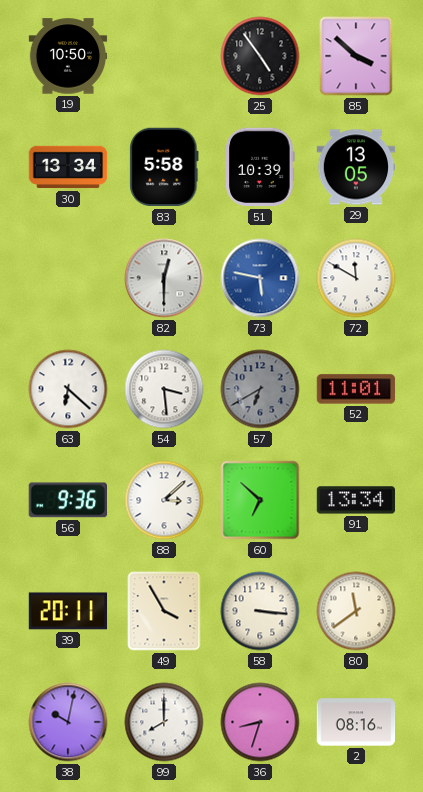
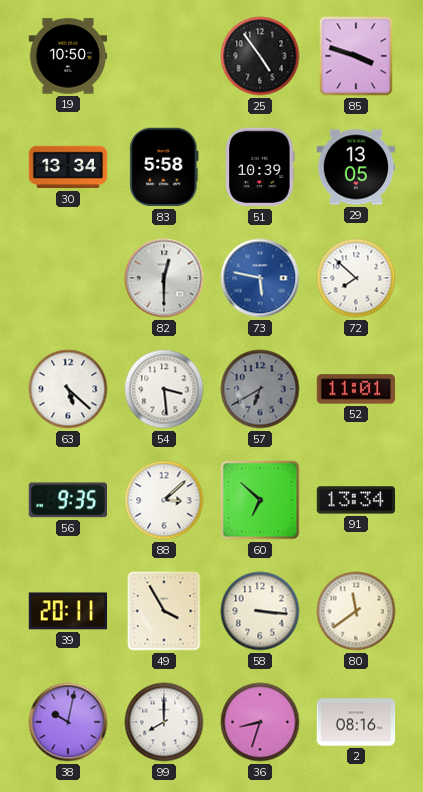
85: 3:52 -> 3:48 (356, 56)
72: 11:50 -> 7:52 (356, 278)
63: 6:22 -> 5:22 (68, 389)
56: 9:36 -> 9:35 (67, 500)
